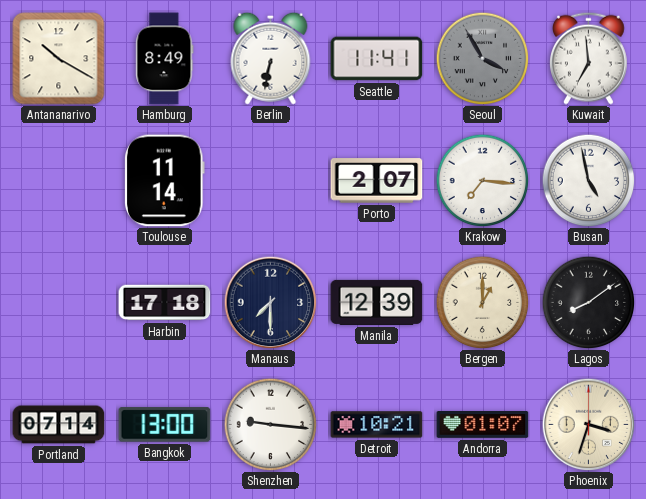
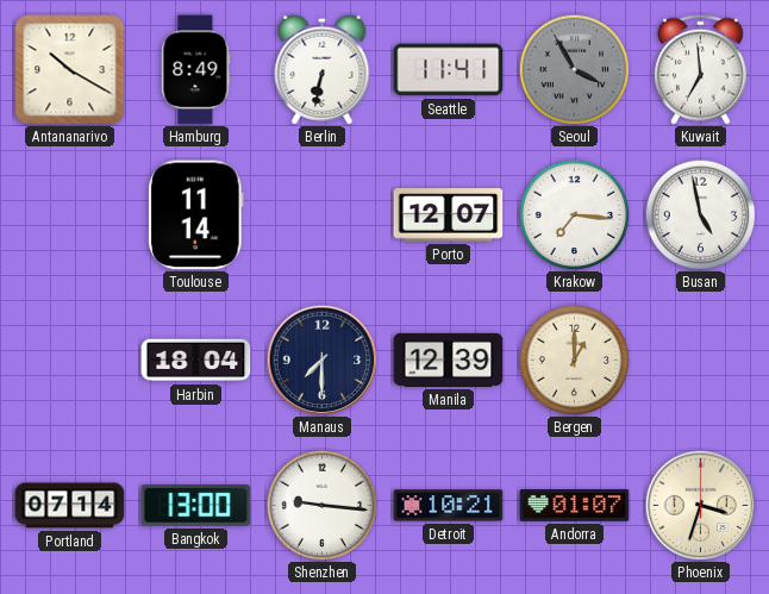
Porto: 2:07 -> 12:07 (449, 215)
Harbin: 17:18 -> 18:04 (196, 361)
Lagos: 8:09 -> none (588, 302)
